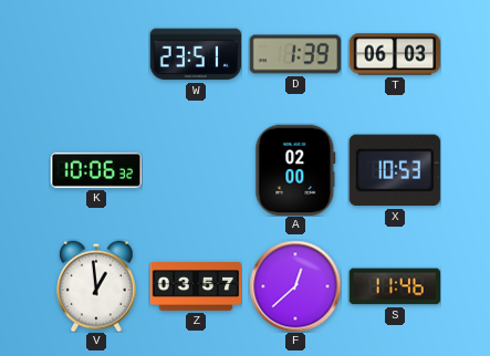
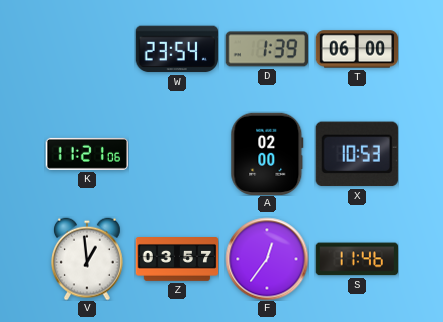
W: 23:51 -> 23:54 (176, 49)
T: 06:03 -> 06:00 (357, 49)
K: 10:06 -> 11:21 (86, 154)
F: 12:38 -> 12:36 (267, 259)
